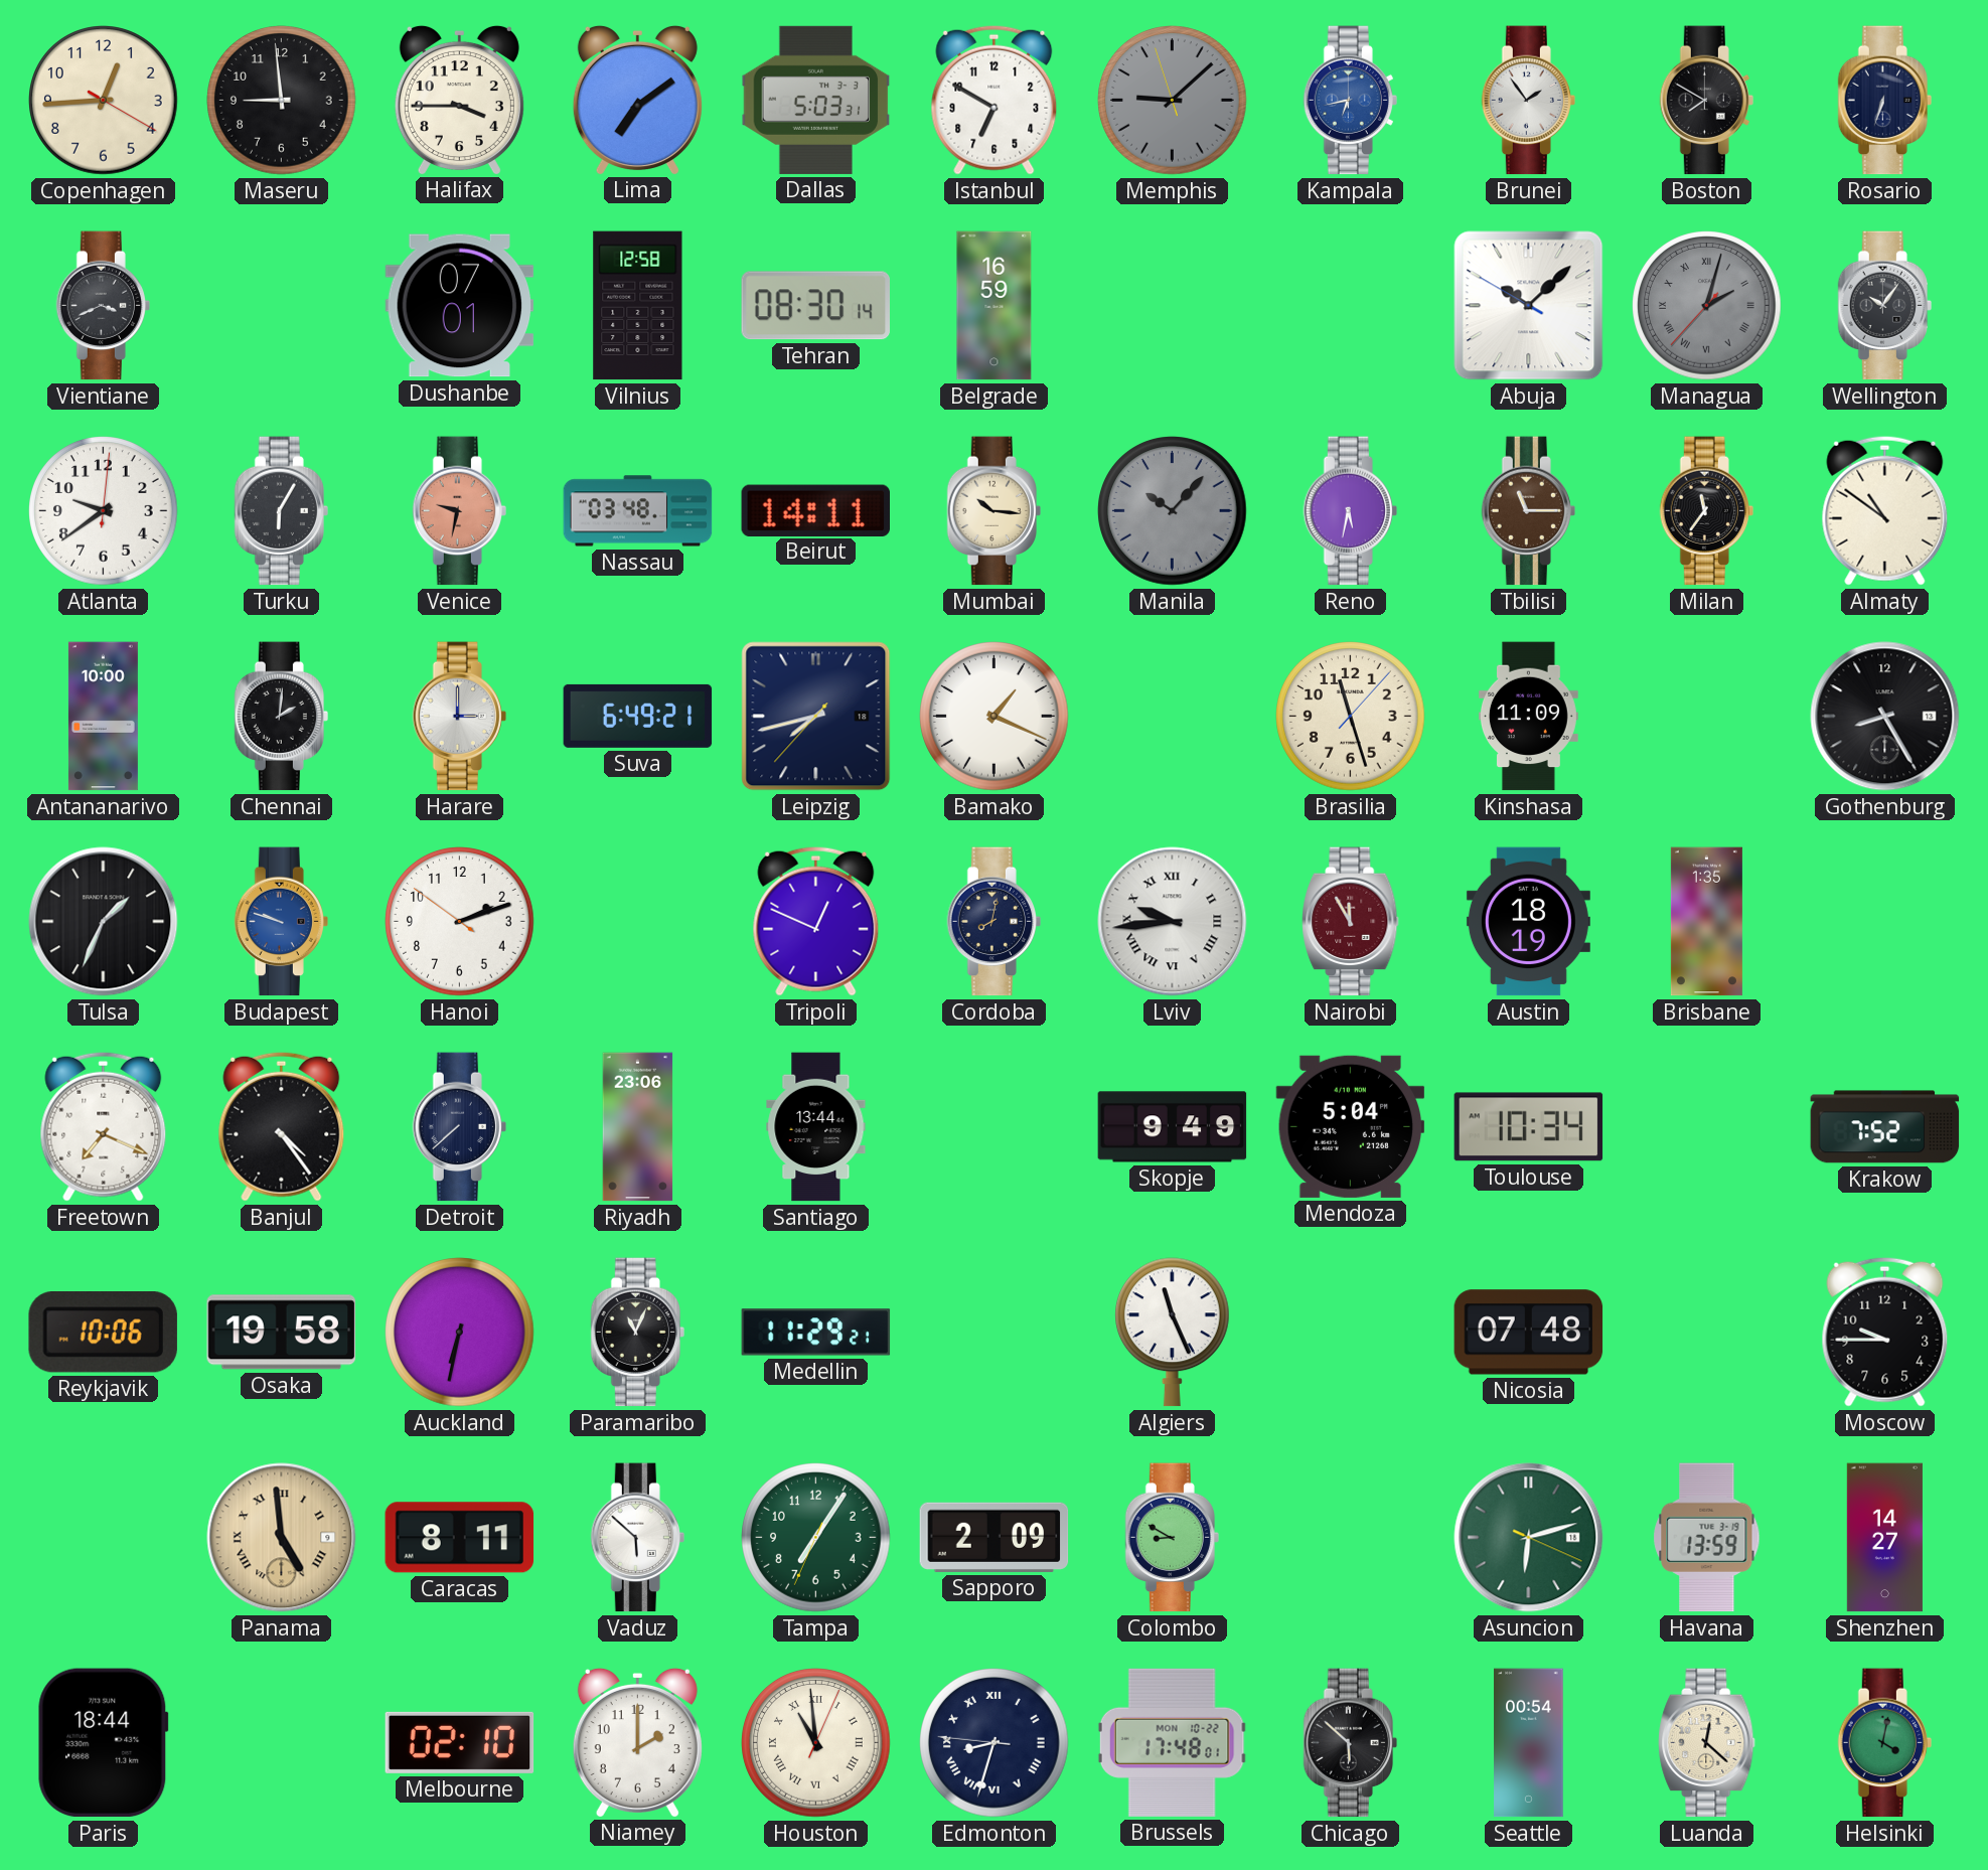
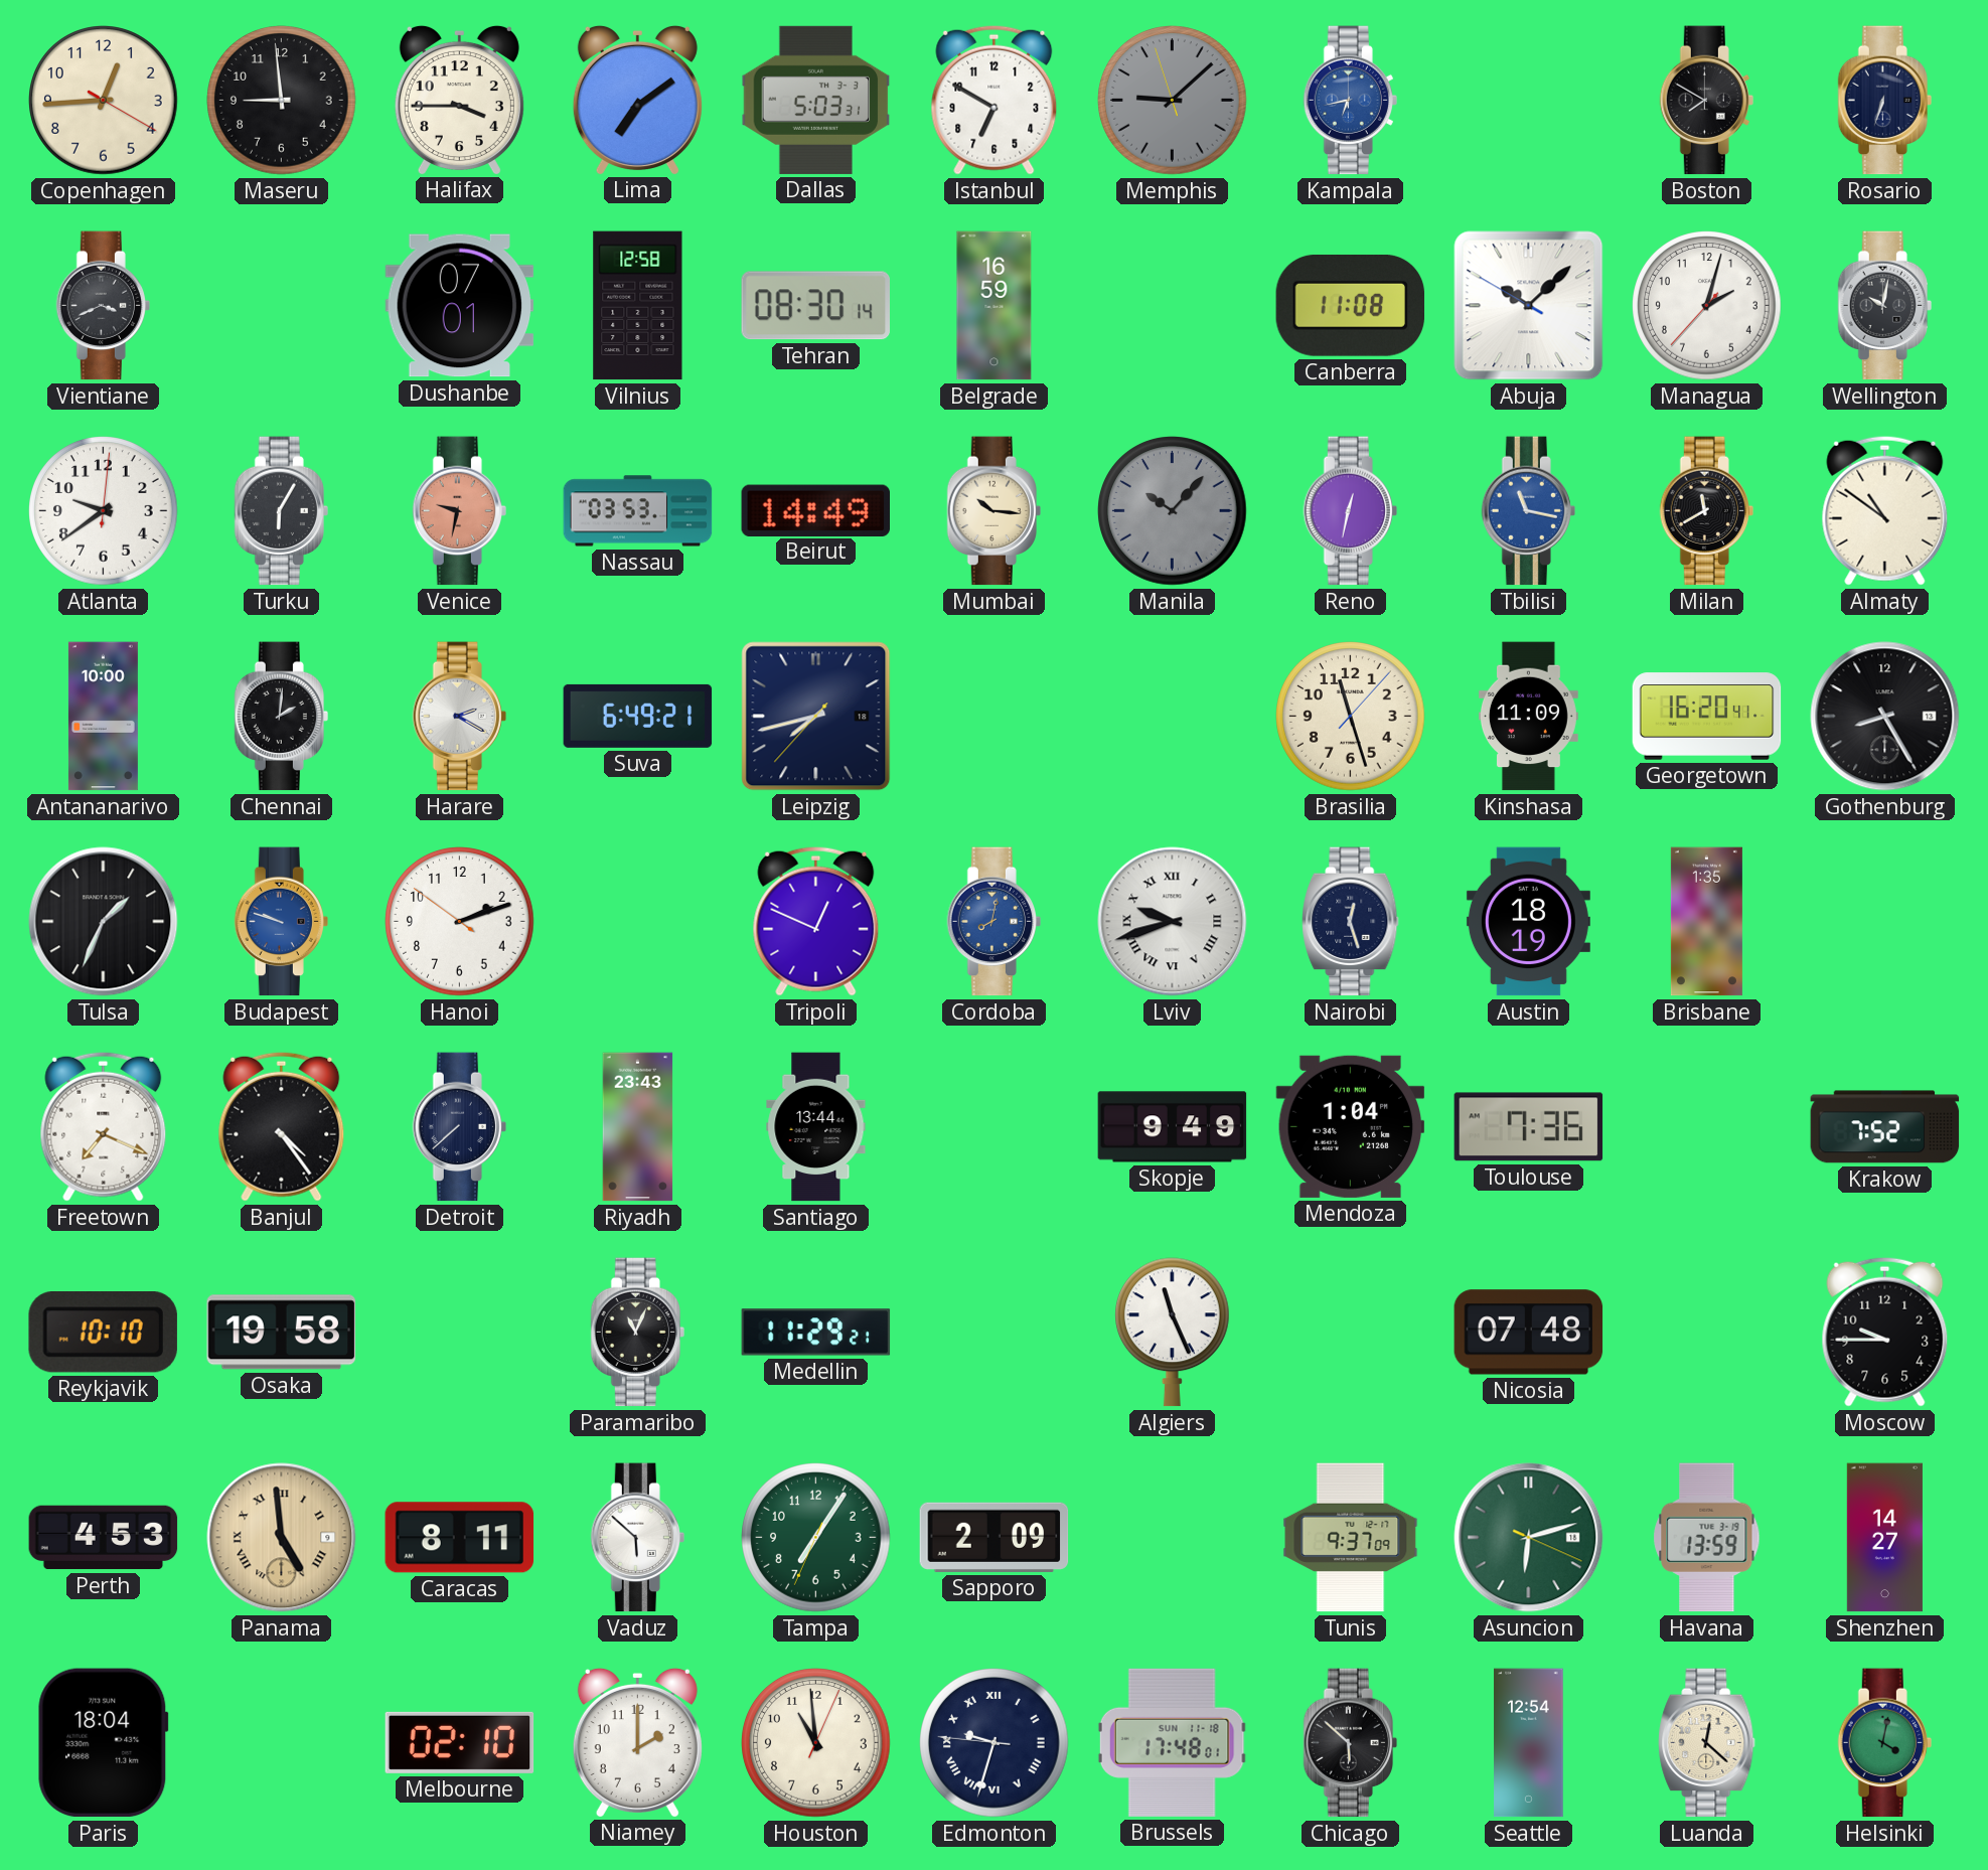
Brunei: 1:54 -> none (1528, 101)
Canberra: none -> 11:08 (1351, 305)
Managua dial: grey -> white (1707, 306)
Managua numerals: Roman -> Arabic (1707, 306)
Wellington: 10:06 -> 10:02 (1884, 306)
Nassau: 03:48 -> 03:53 (638, 511)
Beirut: 14:11 -> 14:49 (815, 510)
Reno: 5:32 -> 12:32 (1350, 511)
Tbilisi: 11:15 -> 11:17 (1528, 511)
Tbilisi dial: brown -> blue (1528, 511)
Milan: 11:36 -> 11:40 (1706, 511)
Harare: 3:00 -> 2:20 (459, 717)
Bamako: 1:19 -> none (995, 717)
Georgetown: none -> 16:20 (1707, 717)
Cordoba dial: navy -> blue (993, 922)
Lviv: 9:44 -> 9:42 (1173, 922)
Nairobi: 11:55 -> 12:27 (1351, 922)
Nairobi dial: burgundy -> navy (1351, 922)
Riyadh: 23:06 -> 23:43 (638, 1127)
Mendoza: 5:04 -> 1:04 (1351, 1126)
Toulouse: 10:34 -> 7:36 (1529, 1127)
Reykjavik: 10:06 -> 10:10 (103, 1333)
Auckland: 6:32 -> none (460, 1333)
Perth: none -> 4:53 (104, 1538)
Colombo: 8:50 -> none (1172, 1538)
Tunis: none -> 9:37 (1351, 1538)
Paris: 18:44 -> 18:04 (104, 1743)
Houston numerals: Roman -> Arabic (816, 1743)
Edmonton: 8:32 -> 9:32 (995, 1743)
Brussels date: MON 10-22 -> SUN 11-18 (1172, 1742)
Seattle: 00:54 -> 12:54 (1529, 1743)
